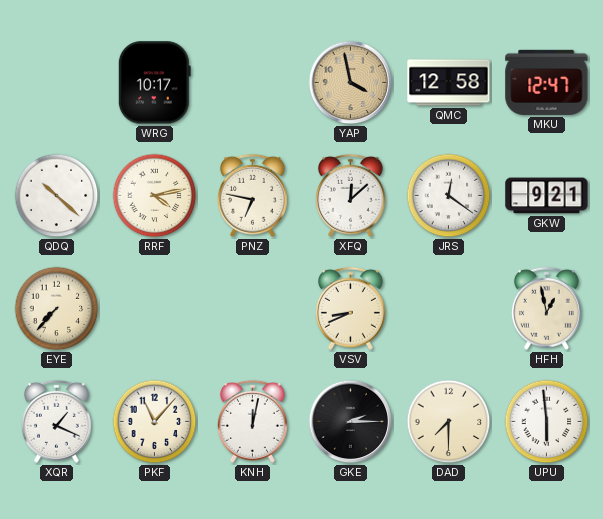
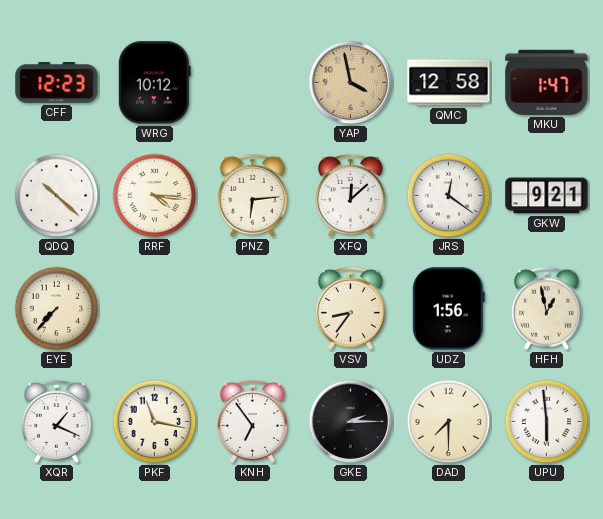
CFF: none -> 12:23 (57, 83)
WRG: 10:17 -> 10:12 (154, 83)
MKU: 12:47 -> 1:47 (547, 82)
RRF: 4:13 -> 4:16 (155, 196)
PNZ: 6:47 -> 6:14 (252, 195)
VSV: 8:41 -> 8:36 (350, 308)
UDZ: none -> 1:56 (448, 309)
PKF: 11:07 -> 11:17 (155, 422)
KNH: 12:02 -> 6:54 (252, 421)
